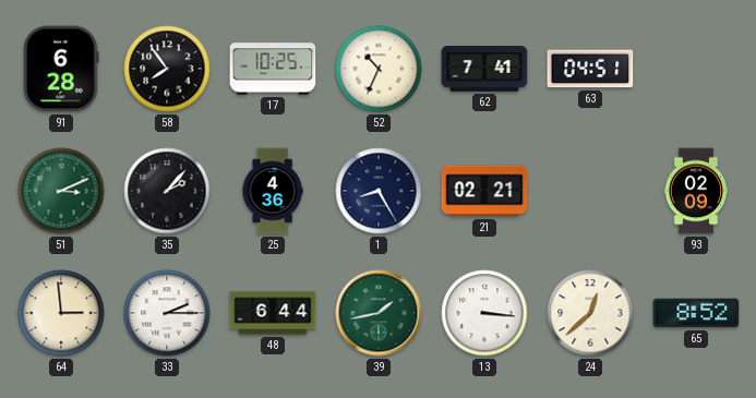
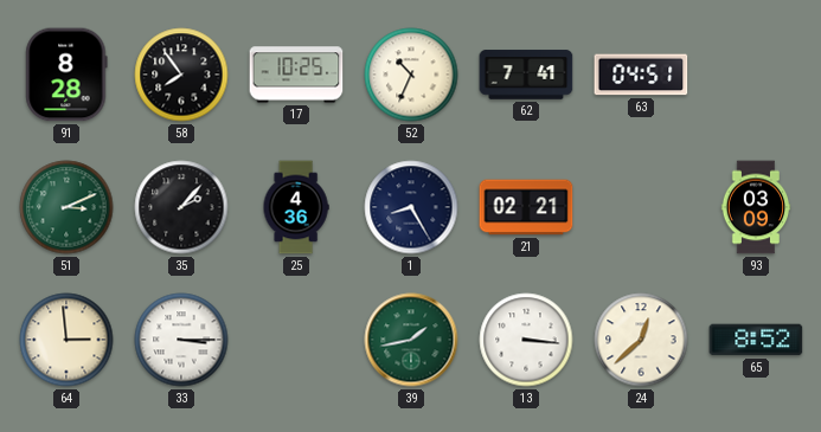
91: 6:28 -> 8:28 (66, 75)
93: 02:09 -> 03:09 (756, 207)
33: 2:15 -> 3:15 (181, 340)
48: 6:44 -> none (273, 313)
